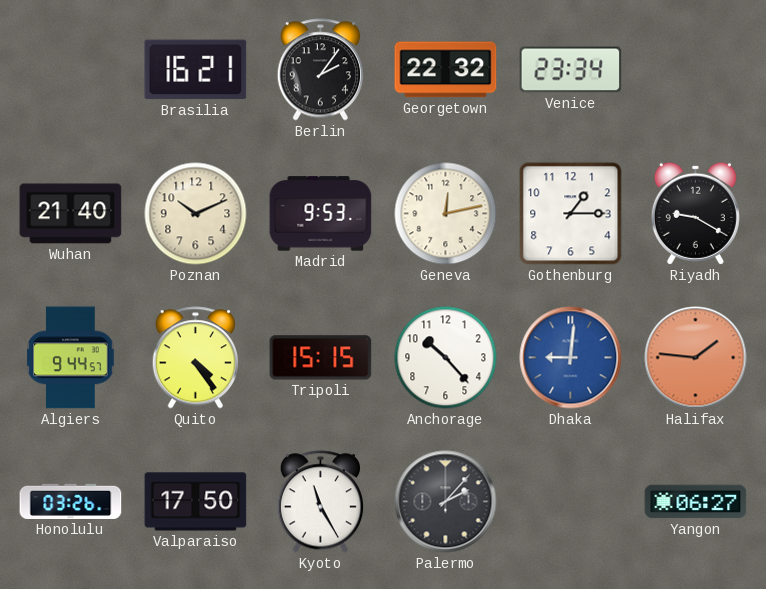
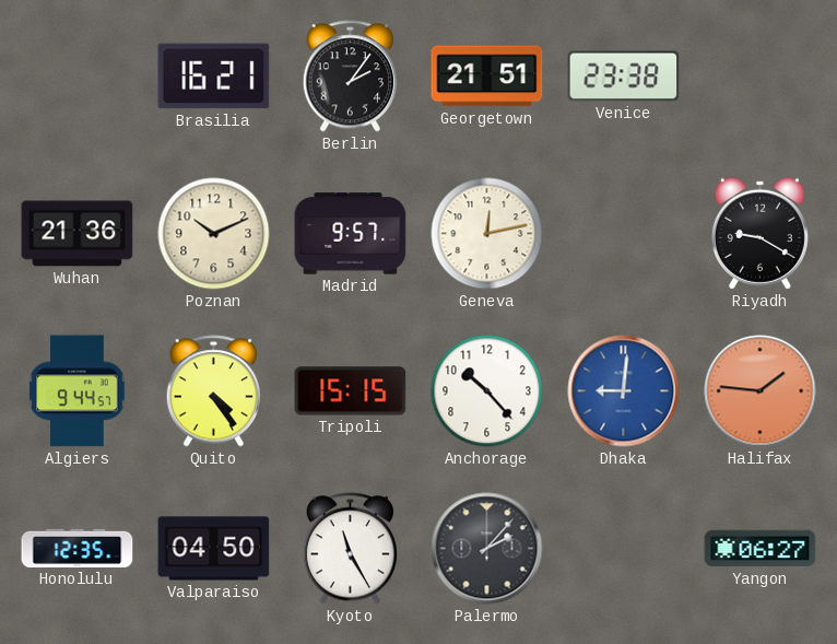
Georgetown: 22:32 -> 21:51 (487, 77)
Venice: 23:34 -> 23:38 (624, 77)
Wuhan: 21:40 -> 21:36 (78, 234)
Madrid: 9:53 -> 9:57 (351, 234)
Gothenburg: 1:15 -> none (571, 214)
Honolulu: 03:26 -> 12:35 (78, 548)
Valparaiso: 17:50 -> 04:50 (214, 549)
